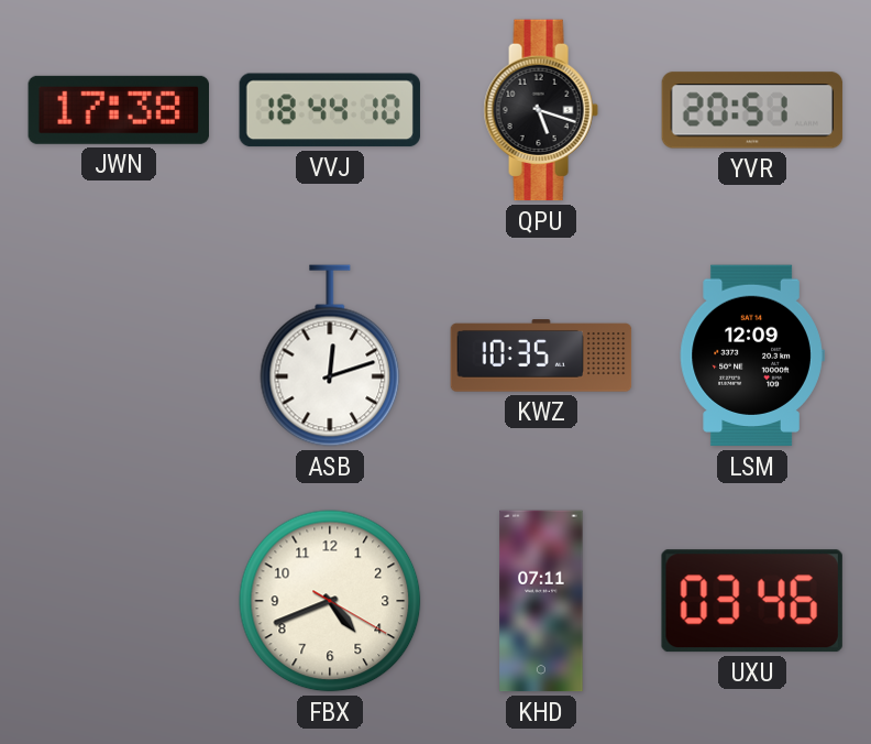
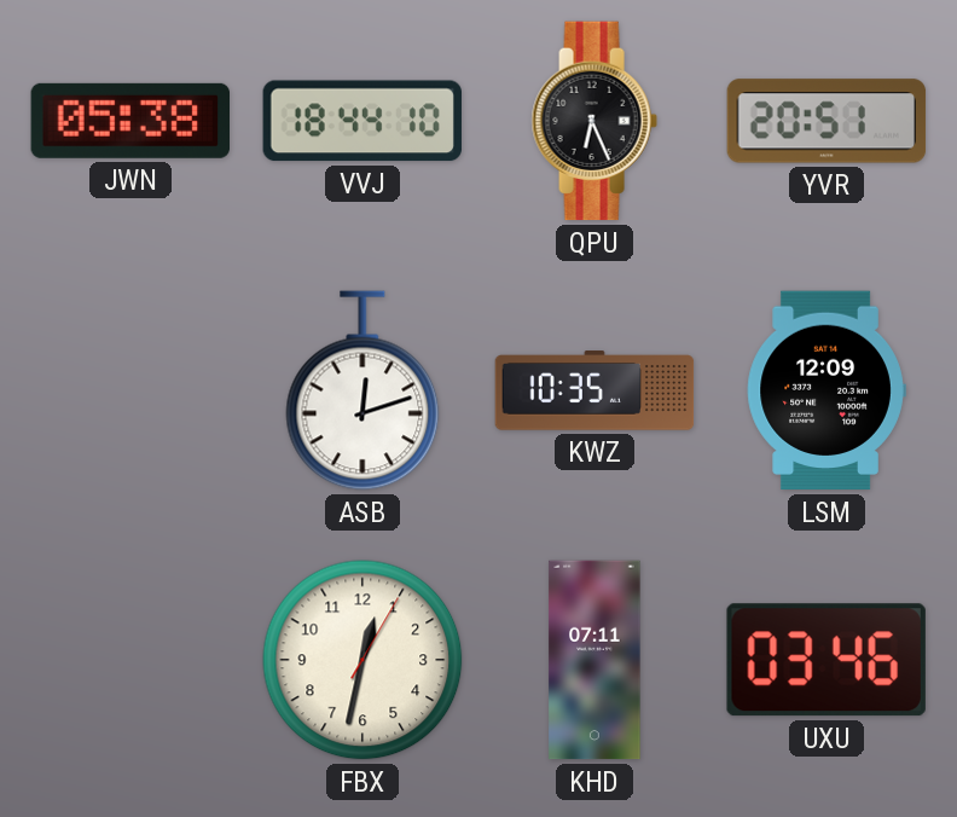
JWN: 17:38 -> 05:38 (129, 121)
QPU: 5:18 -> 6:26 (594, 121)
FBX: 4:41 -> 12:32 (362, 660)
